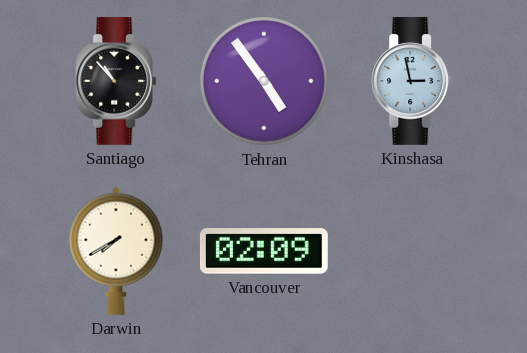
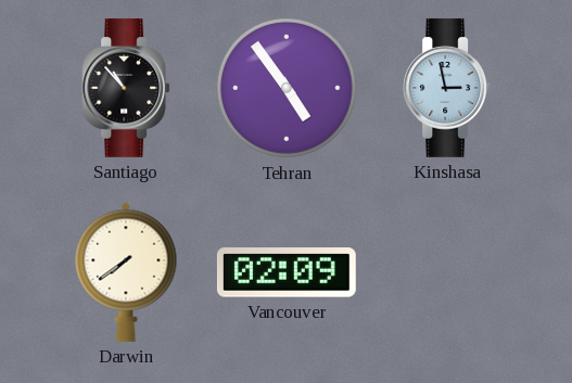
Darwin: 7:40 -> 7:39 (126, 272)
